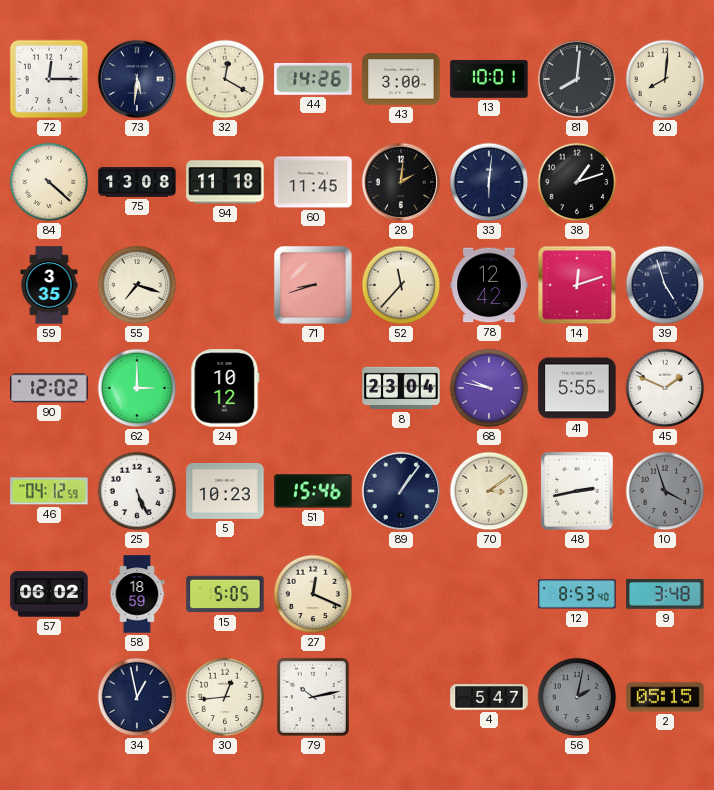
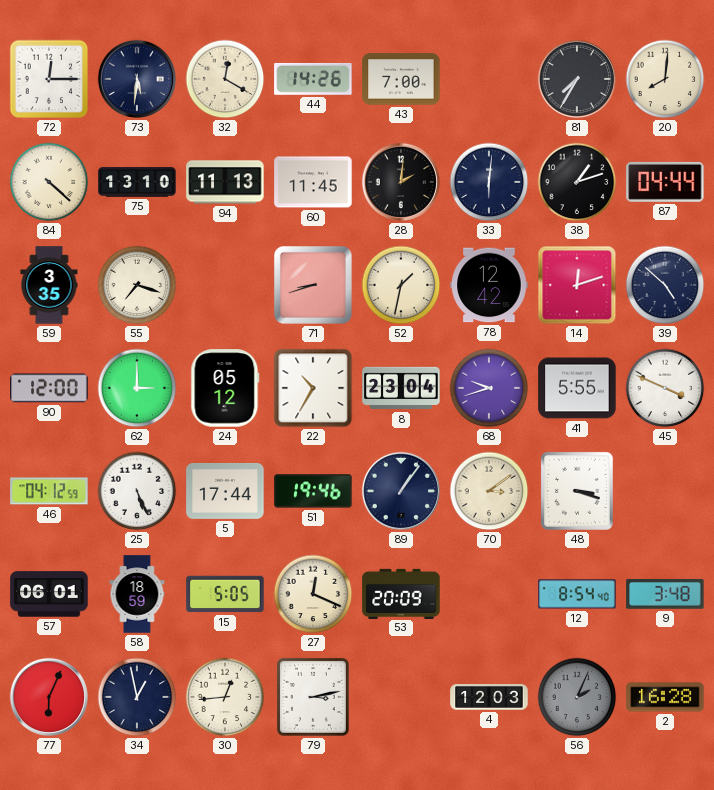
43: 3:00 -> 7:00 (401, 79)
13: 10:01 -> none (489, 79)
81: 8:01 -> 7:35 (577, 79)
75: 13:08 -> 13:10 (137, 182)
94: 11:18 -> 11:13 (225, 182)
87: none -> 04:44 (665, 182)
52: 11:37 -> 1:32 (401, 285)
39: 4:57 -> 4:52 (665, 285)
90: 12:02 -> 12:00 (49, 388)
24: 10:12 -> 05:12 (225, 388)
22: none -> 10:35 (313, 388)
68: 9:47 -> 9:42 (489, 388)
45: 1:49 -> 3:49 (665, 388)
5: 10:23 -> 17:44 (225, 492)
51: 15:46 -> 19:46 (313, 491)
48: 2:43 -> 3:18 (577, 491)
10: 3:57 -> none (665, 491)
57: 06:02 -> 06:01 (49, 594)
53: none -> 20:09 (401, 593)
12: 8:53 -> 8:54 (577, 594)
77: none -> 6:04 (49, 697)
79: 10:13 -> 3:13 (313, 697)
4: 5:47 -> 12:03 (489, 697)
56: 2:02 -> 2:04 (577, 697)
2: 05:15 -> 16:28 (665, 697)
